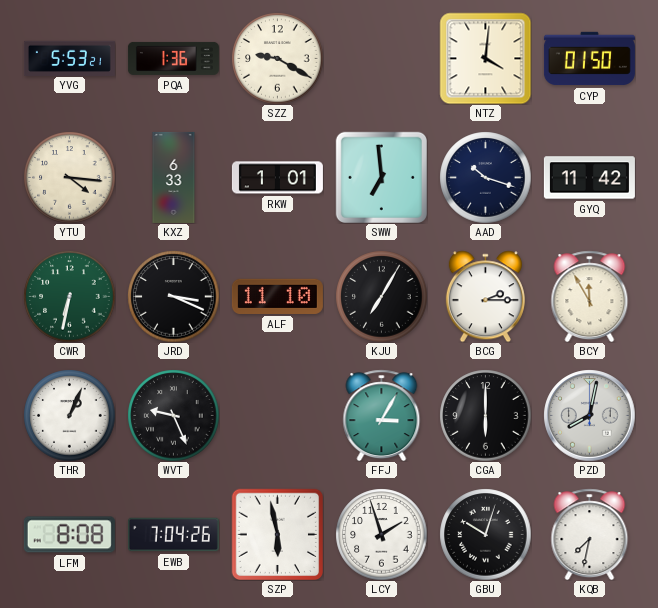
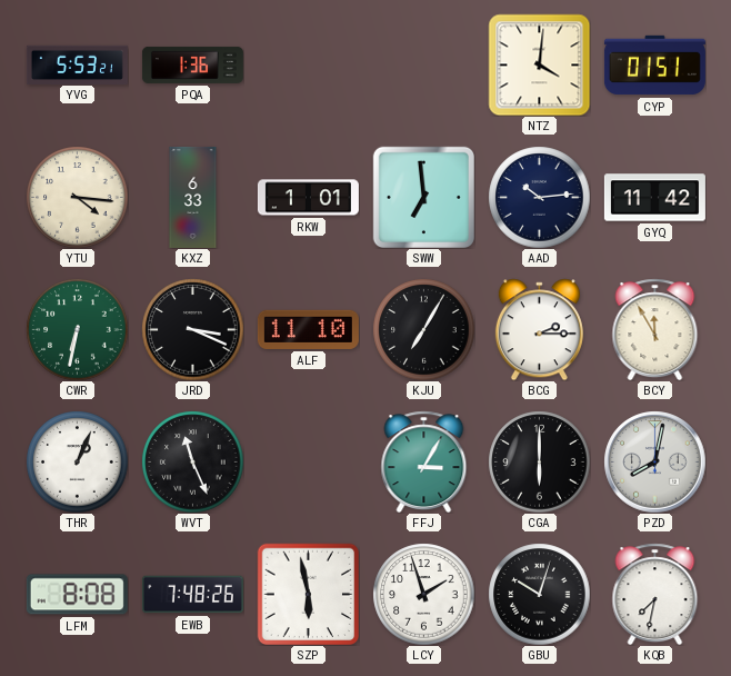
SZZ: 9:20 -> none (277, 58)
CYP: 01:50 -> 01:51 (654, 66)
AAD: 10:18 -> 10:14 (539, 197)
WVT: 9:26 -> 11:26 (192, 461)
EWB: 7:04 -> 7:48 (192, 595)
